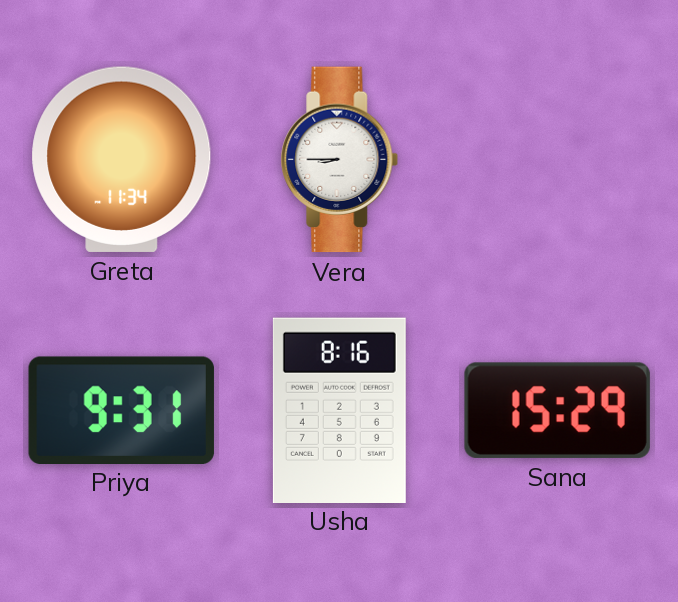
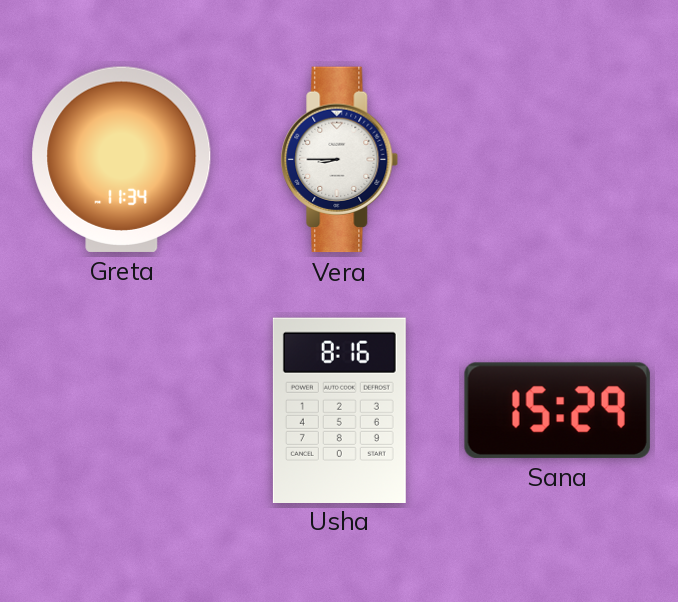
Priya: 9:31 -> none (121, 410)
